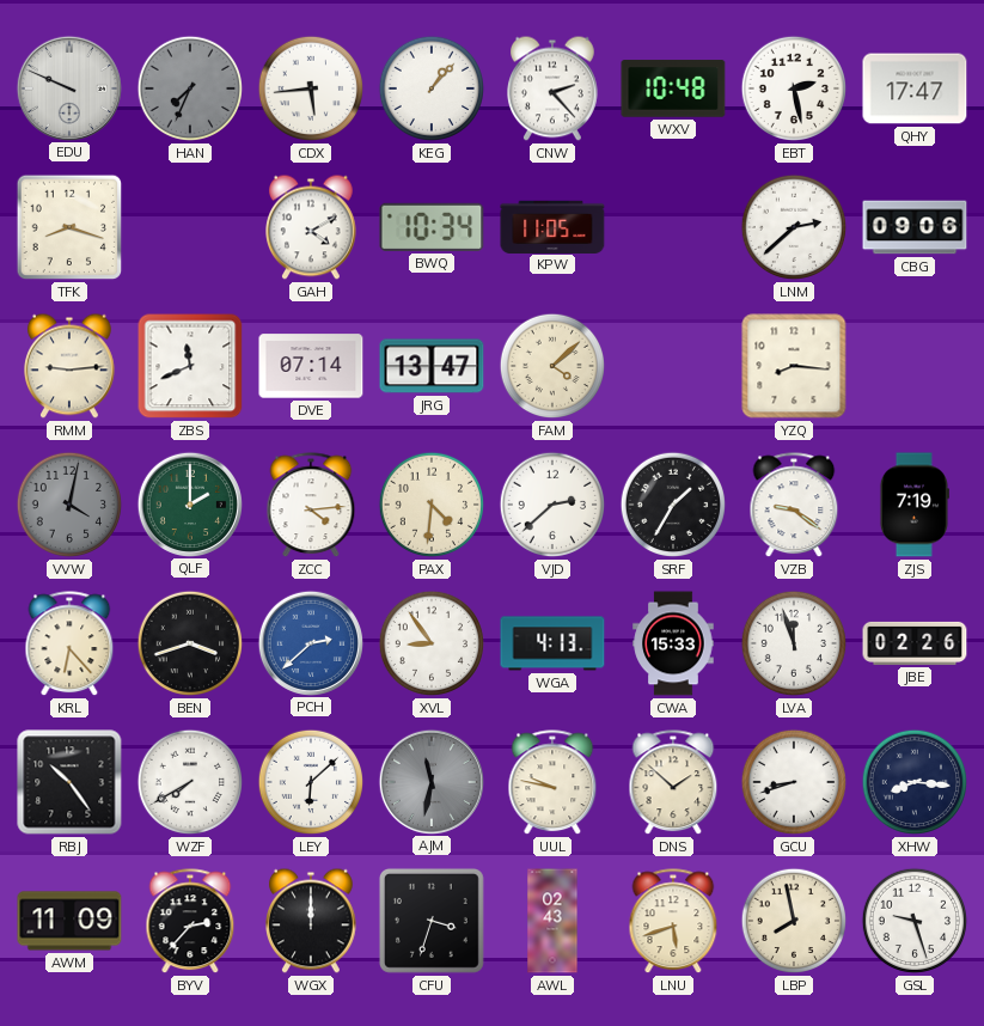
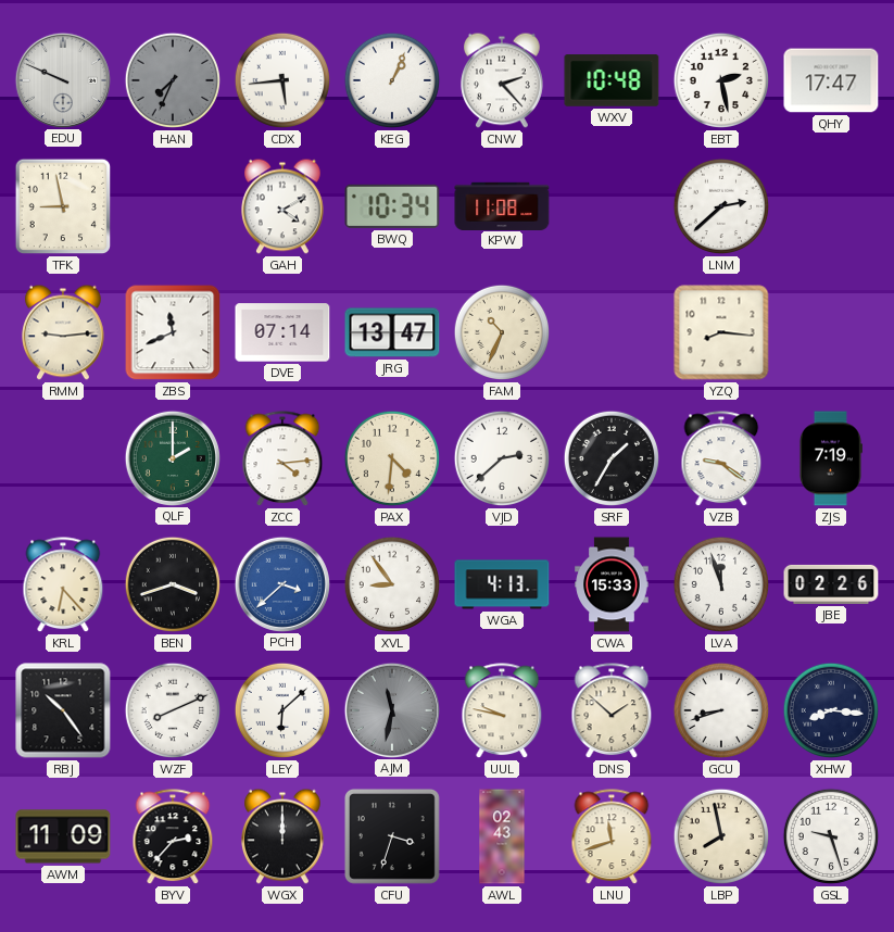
KEG: 1:07 -> 1:04 (392, 80)
TFK: 8:18 -> 8:58 (63, 206)
KPW: 11:05 -> 11:08 (502, 205)
CBG: 09:06 -> none (915, 227)
FAM: 4:08 -> 10:34 (502, 332)
VVW: 4:02 -> none (69, 505)
PCH: 2:38 -> 3:38 (281, 583)
WZF: 7:40 -> 8:11 (173, 710)
LNU: 5:42 -> 11:42 (612, 837)
